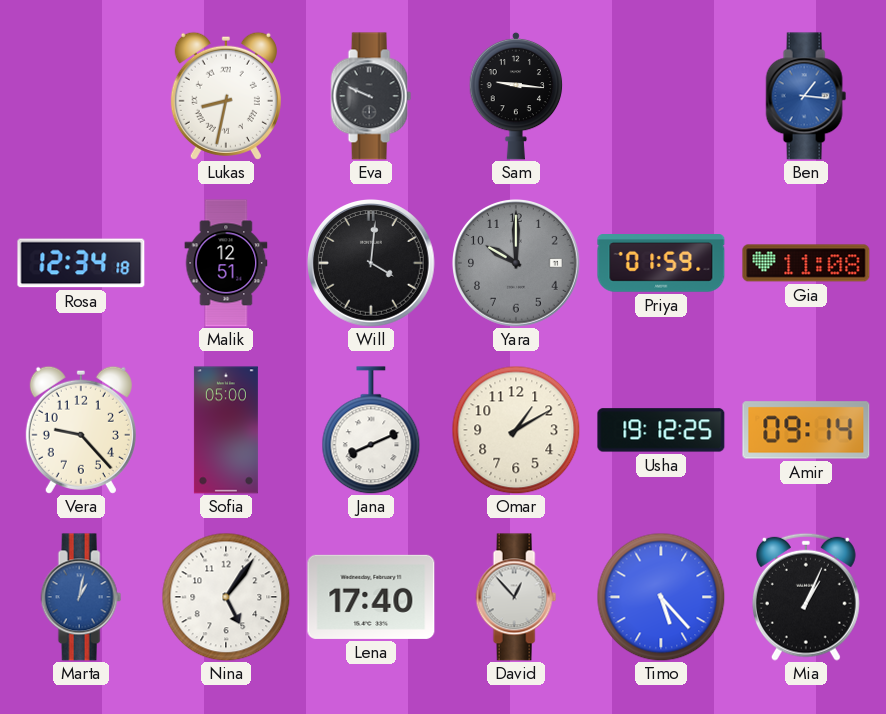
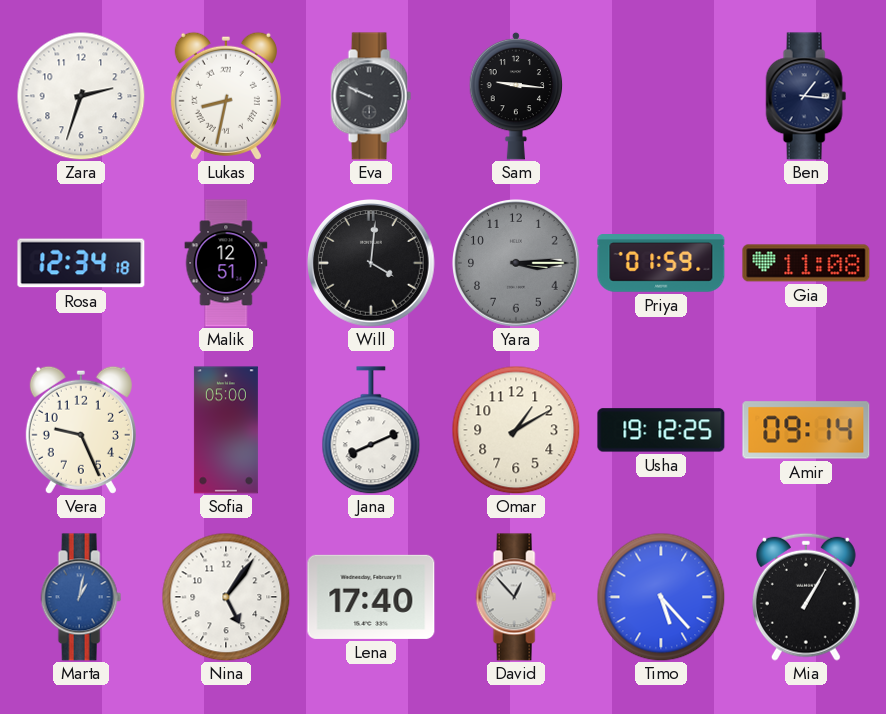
Zara: none -> 2:33 (81, 96)
Ben dial: blue -> navy (806, 96)
Yara: 10:00 -> 3:15 (517, 264)
Vera: 9:23 -> 9:26 (81, 430)
Mia: 1:04 -> 1:05 (806, 597)
